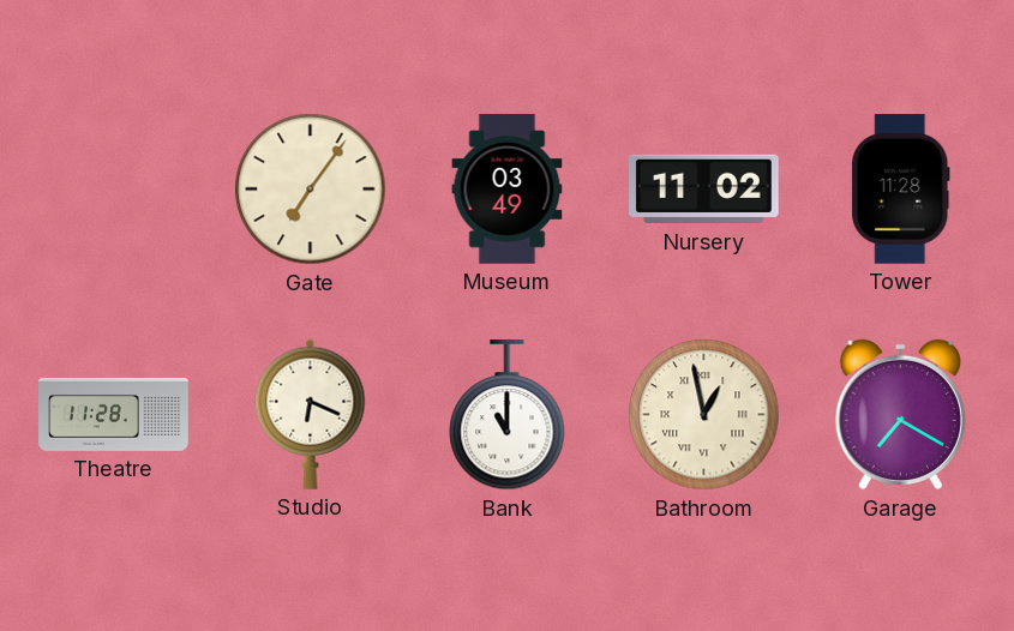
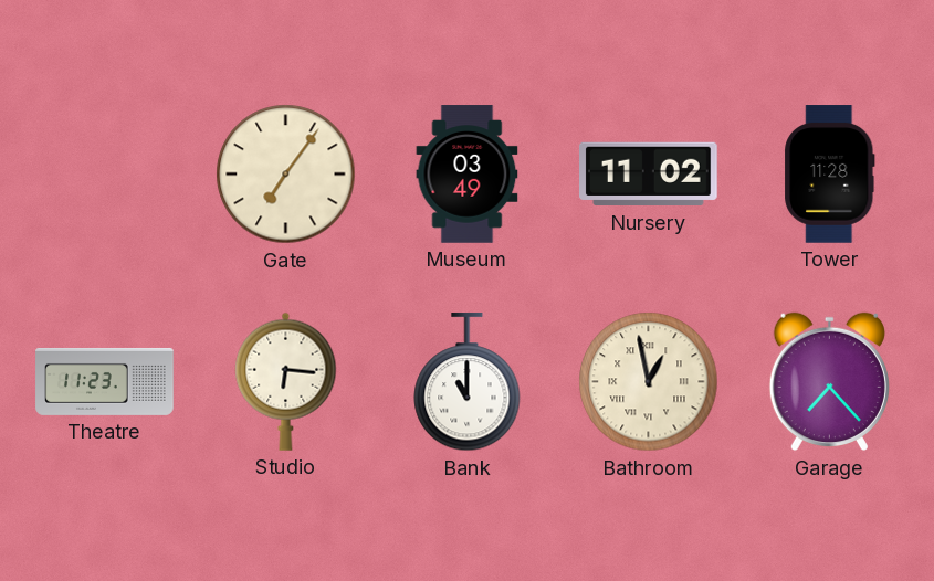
Theatre: 11:28 -> 11:23 (105, 381)
Studio: 6:19 -> 6:16 (286, 381)
Garage: 7:20 -> 7:23 (829, 382)
